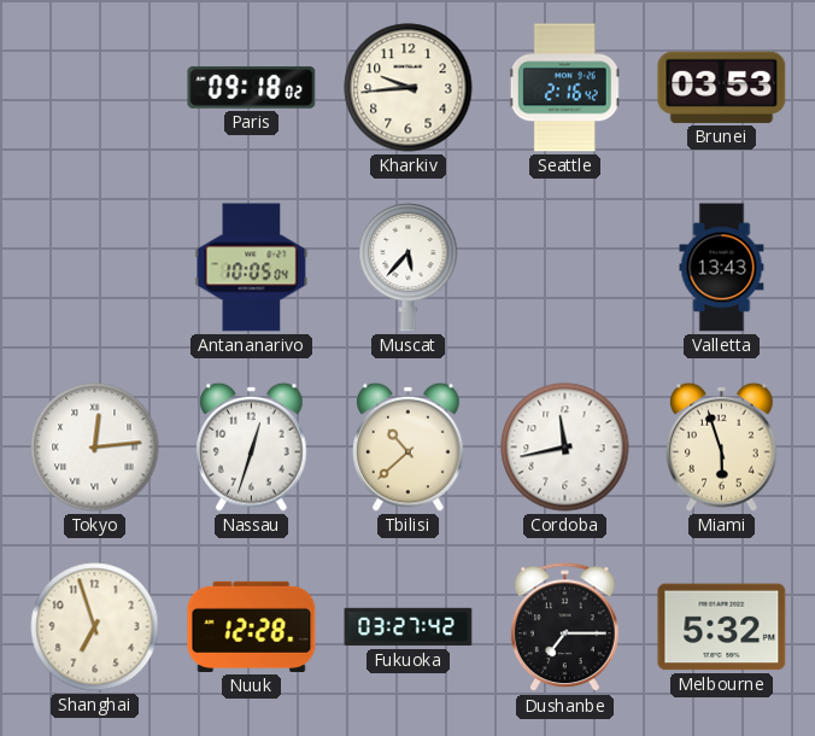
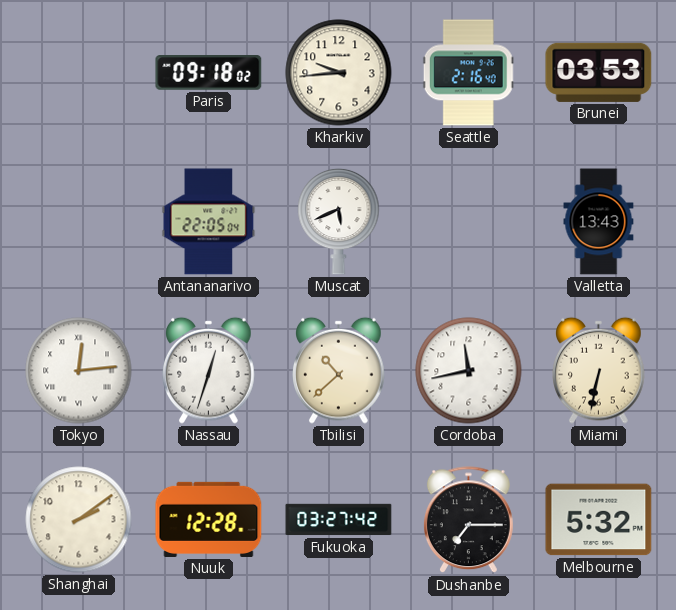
Seattle: 2:16:42 -> 2:16:40 (468, 73)
Antananarivo: 10:05 -> 22:05 (209, 222)
Muscat: 5:37 -> 5:41 (339, 221)
Miami: 5:57 -> 6:32 (599, 370)
Shanghai: 6:57 -> 2:09 (79, 520)
